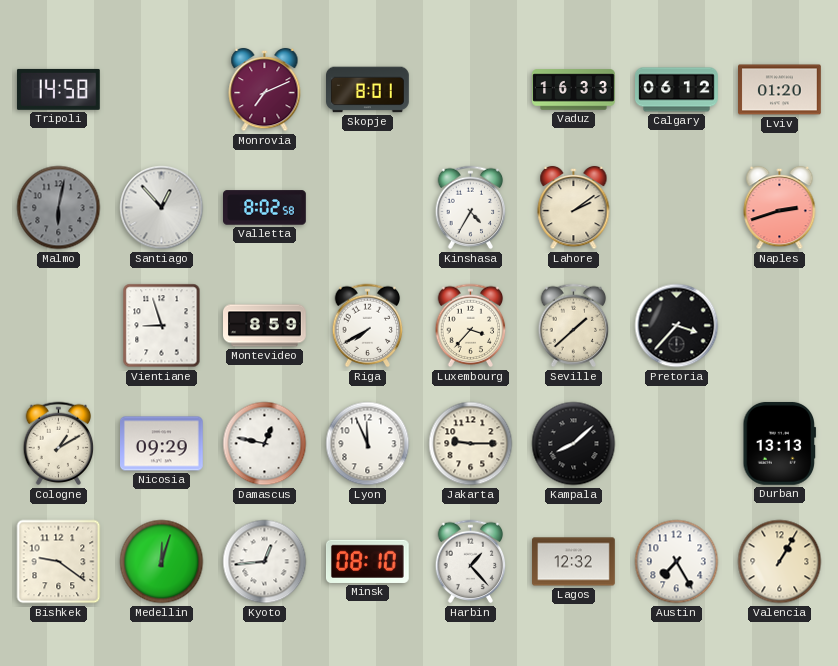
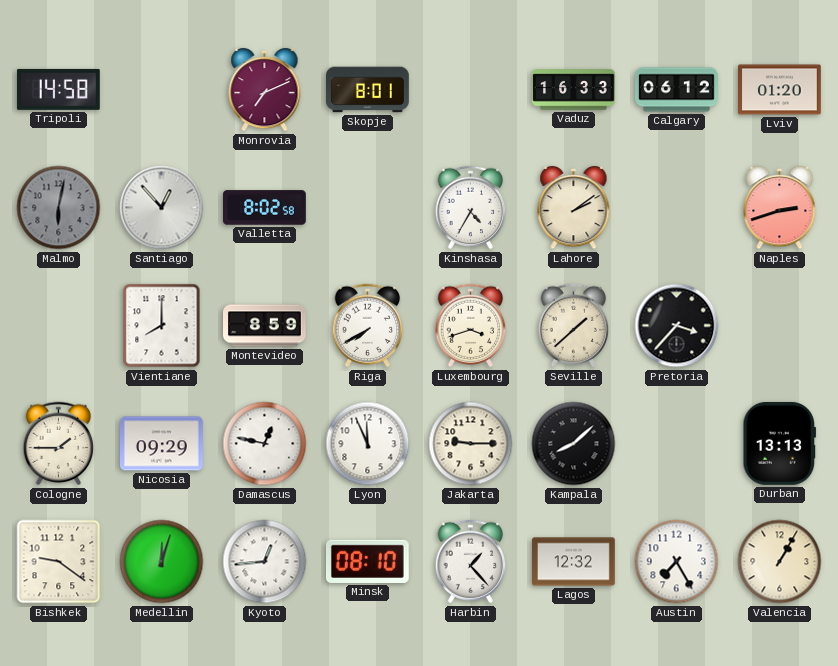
Vientiane: 8:57 -> 8:00 (162, 326)
Luxembourg: 3:37 -> 3:42 (471, 326)
Cologne: 1:10 -> 1:45 (59, 444)
